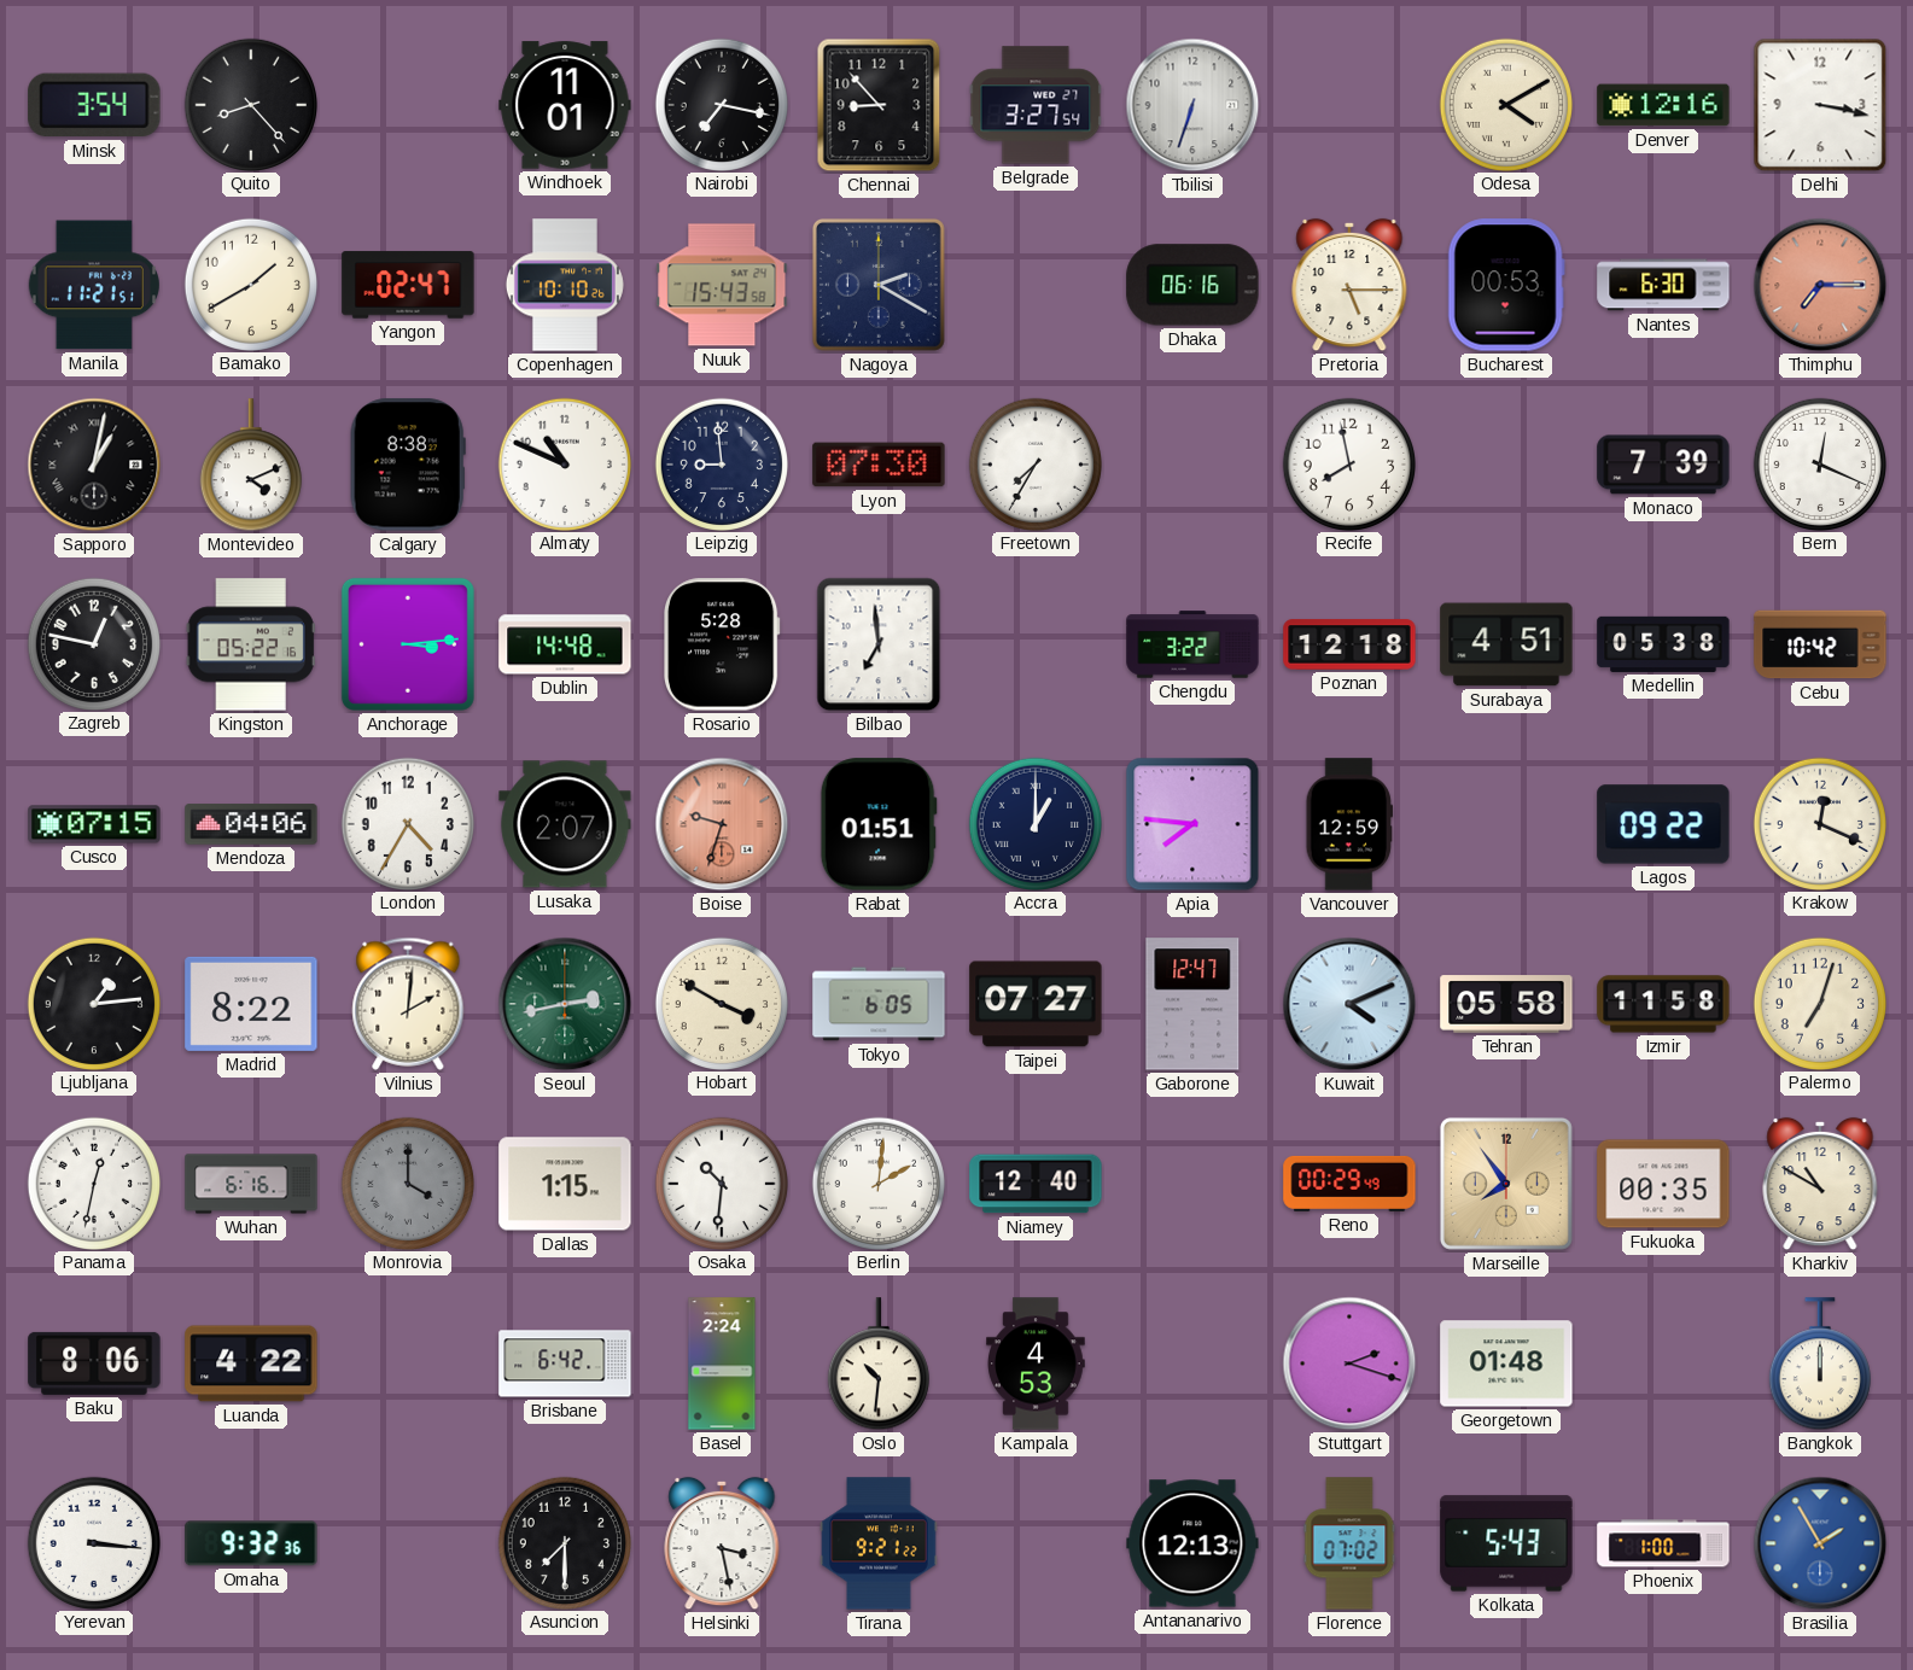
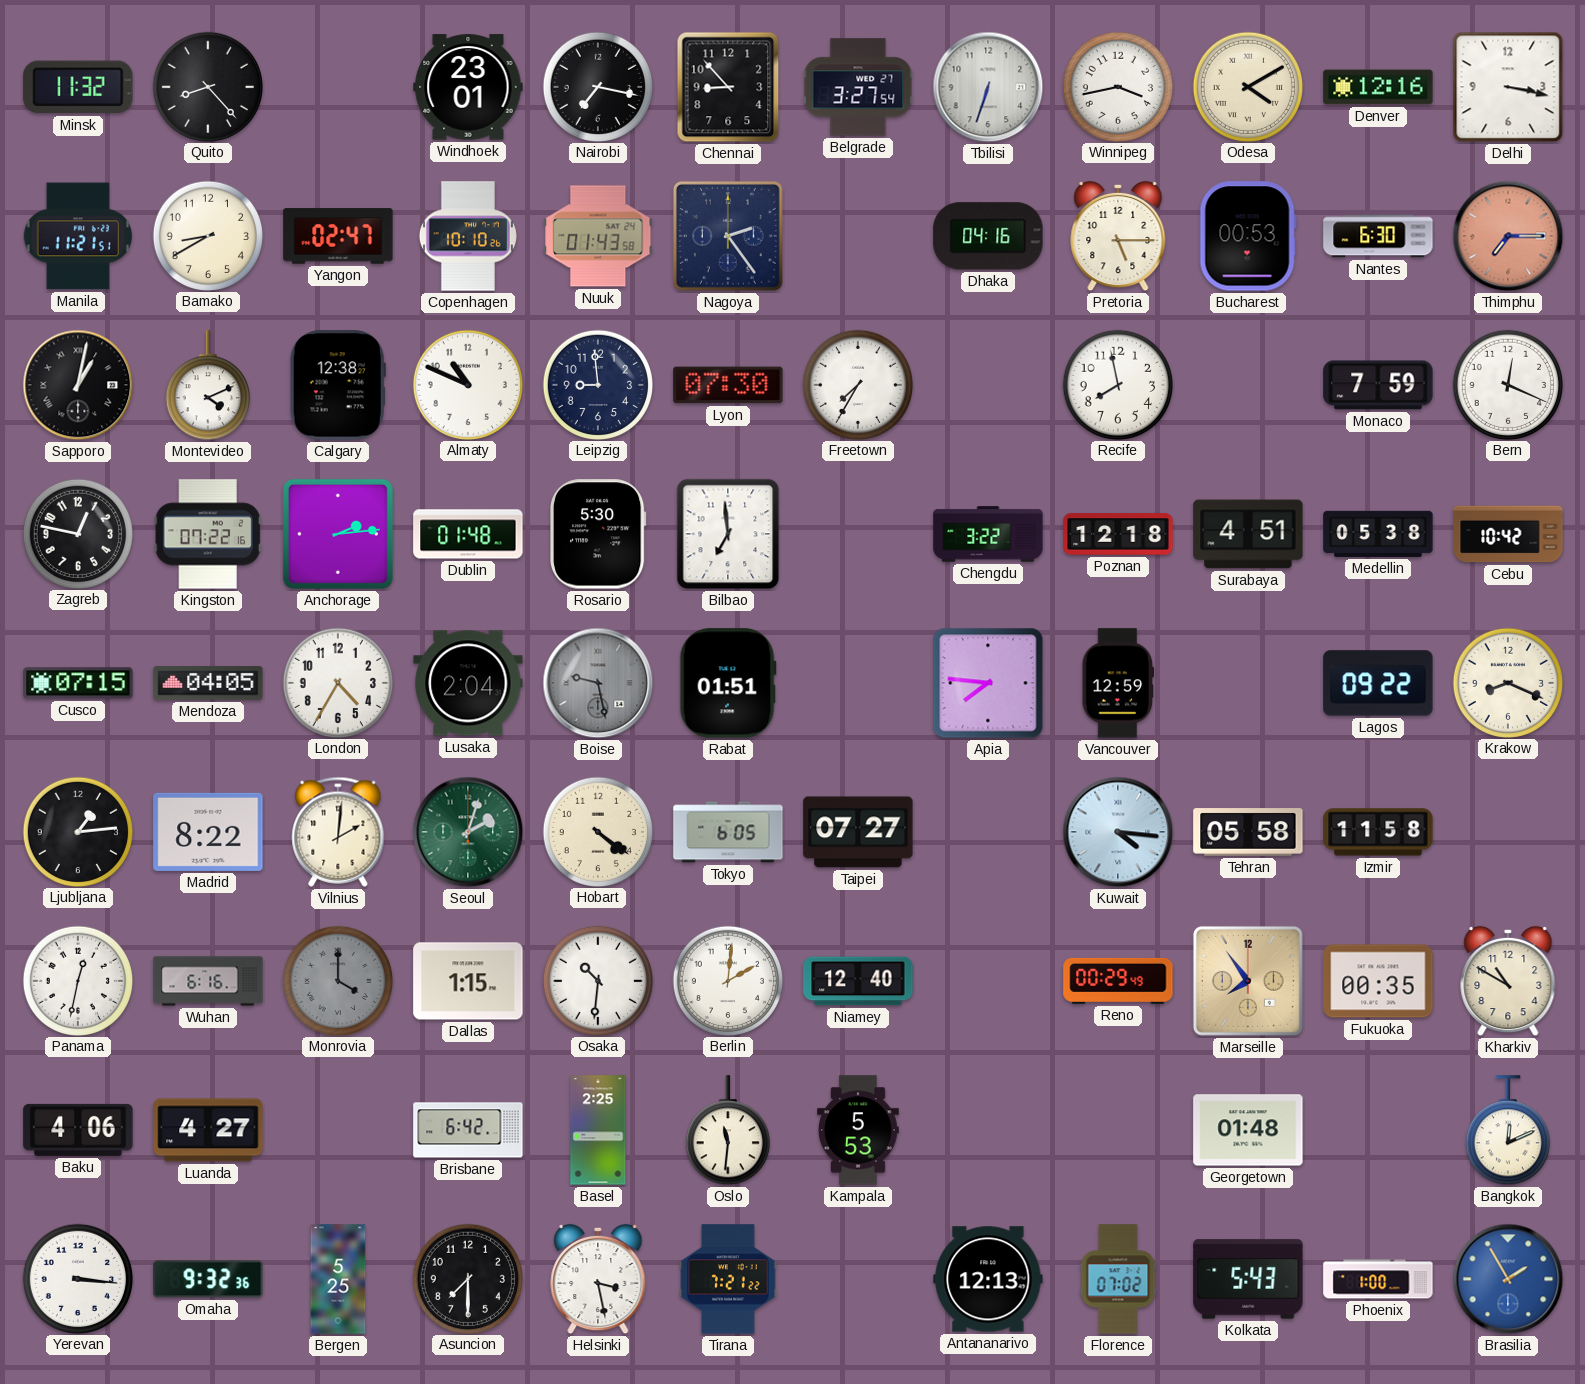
Minsk: 3:54 -> 11:32 (78, 87)
Windhoek: 11:01 -> 23:01 (468, 87)
Winnipeg: none -> 3:43 (1117, 86)
Bamako: 1:40 -> 8:40 (207, 235)
Nuuk: 15:43 -> 01:43 (598, 236)
Nagoya: 2:20 -> 2:24 (728, 236)
Dhaka: 06:16 -> 04:16 (988, 236)
Calgary: 8:38 -> 12:38 (338, 385)
Monaco: 7:39 -> 7:59 (1378, 385)
Kingston: 05:22 -> 07:22 (208, 534)
Anchorage: 3:14 -> 2:14 (338, 534)
Dublin: 14:48 -> 01:48 (468, 534)
Rosario: 5:28 -> 5:30 (599, 534)
Mendoza: 04:06 -> 04:05 (208, 683)
Lusaka: 2:07 -> 2:04 (468, 683)
Boise: 9:33 -> 9:28 (598, 683)
Boise dial: salmon -> grey (598, 683)
Accra: 1:00 -> none (1034, 823)
Krakow: 12:19 -> 8:19 (1507, 682)
Seoul: 2:43 -> 2:03 (468, 832)
Hobart: 3:50 -> 4:21 (597, 831)
Gaborone: 12:47 -> none (1192, 1004)
Kuwait: 4:11 -> 4:16 (1118, 832)
Palermo: 7:03 -> none (1819, 1003)
Baku: 8:06 -> 4:06 (78, 1130)
Luanda: 4:22 -> 4:27 (208, 1130)
Basel: 2:24 -> 2:25 (598, 1130)
Oslo: 10:31 -> 11:31 (728, 1131)
Kampala: 4:53 -> 5:53 (858, 1130)
Stuttgart: 2:18 -> none (1349, 1364)
Bangkok: 12:00 -> 12:11 (1508, 1131)
Bergen: none -> 5:25 (338, 1279)
Tirana: 9:21 -> 7:21 (728, 1279)
